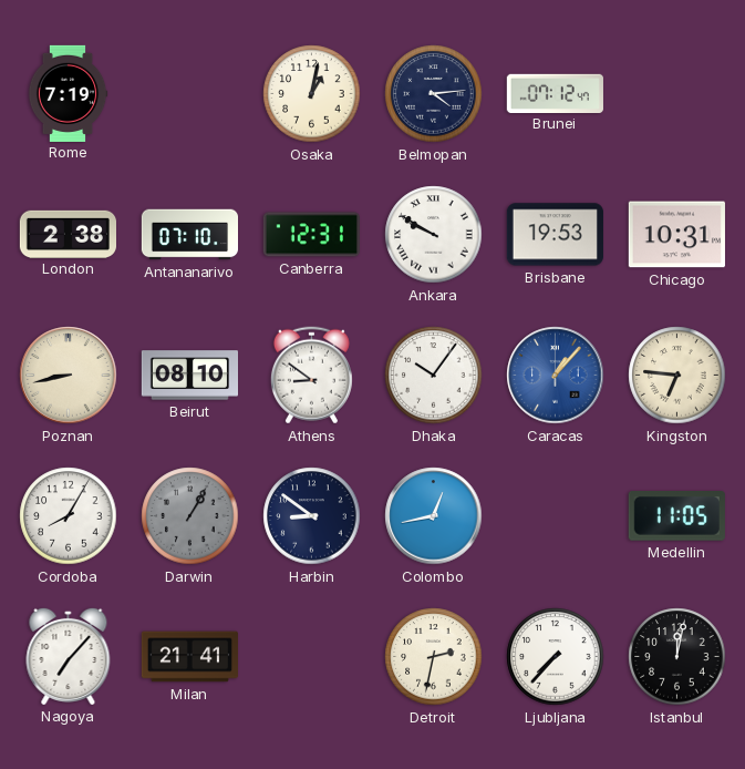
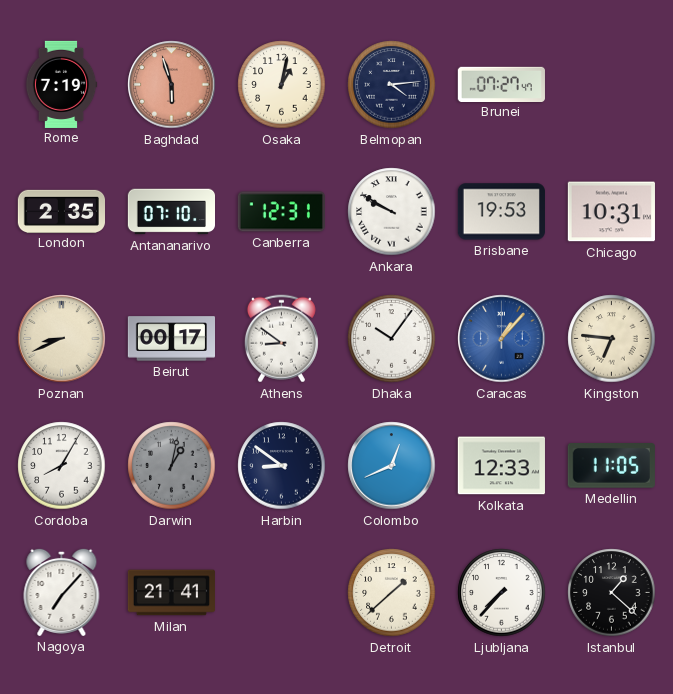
Baghdad: none -> 5:57 (172, 85)
Brunei: 07:12 -> 07:27 (501, 84)
London: 2:38 -> 2:35 (61, 211)
Poznan: 8:43 -> 8:41 (62, 339)
Beirut: 08:10 -> 00:17 (171, 339)
Darwin: 1:05 -> 1:02 (172, 466)
Colombo: 12:43 -> 12:41 (392, 466)
Kolkata: none -> 12:33 (501, 466)
Detroit: 2:32 -> 1:38 (392, 593)
Istanbul: 12:02 -> 1:22 (612, 593)
